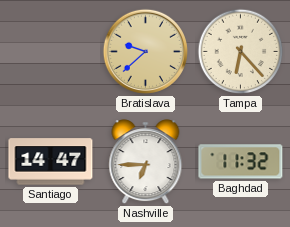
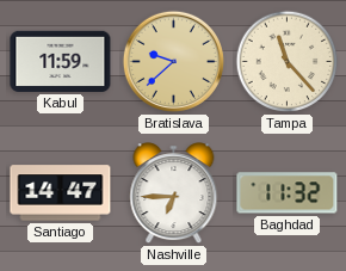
Kabul: none -> 11:59 (61, 61)
Tampa: 6:23 -> 11:23 (288, 62)
